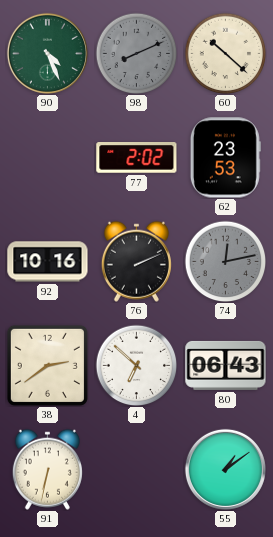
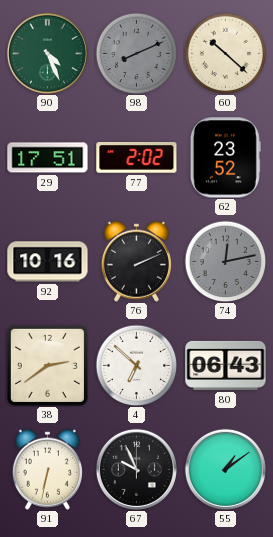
29: none -> 17:51 (48, 158)
62: 23:53 -> 23:52 (225, 158)
67: none -> 9:56 (136, 469)
